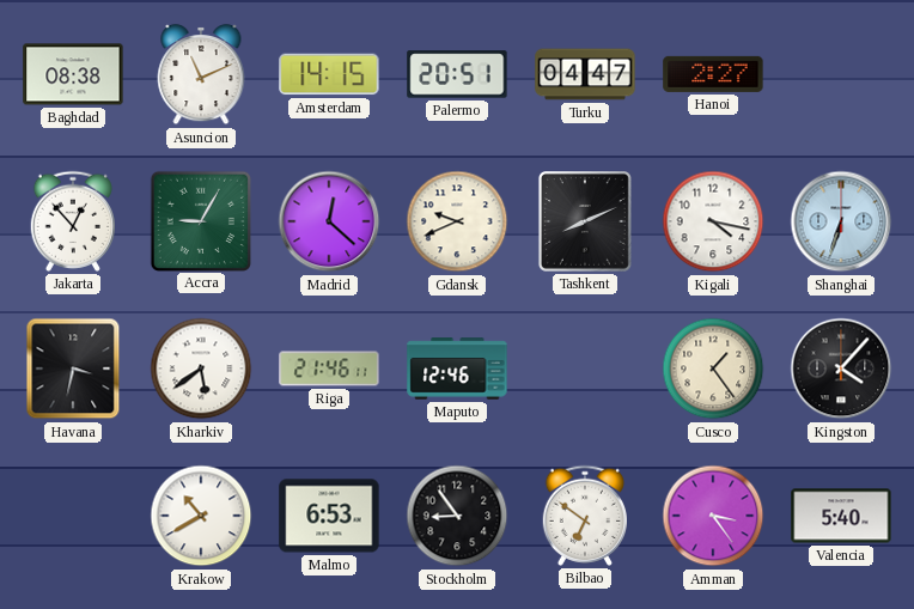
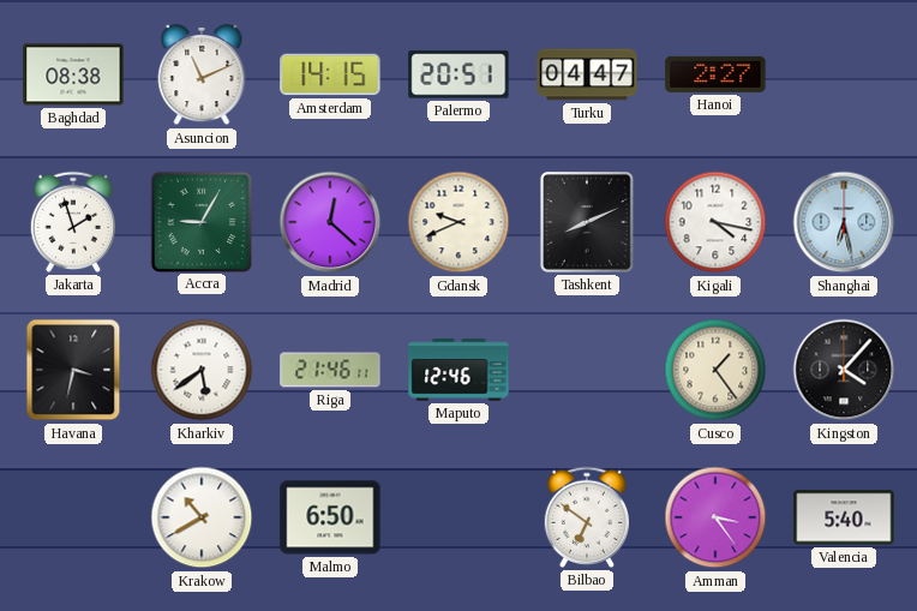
Jakarta: 12:53 -> 1:57 (72, 222)
Shanghai: 6:33 -> 6:28 (844, 222)
Malmo: 6:53 -> 6:50 (330, 517)
Stockholm: 8:54 -> none (457, 516)
